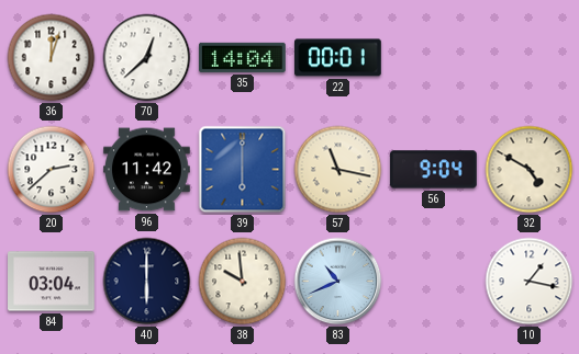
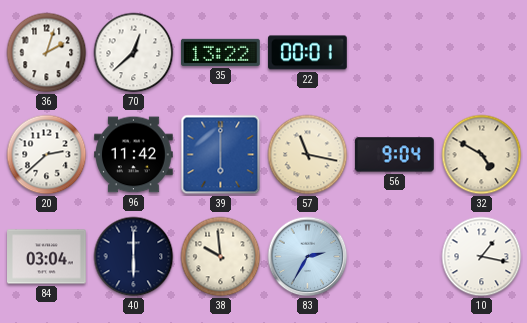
36: 12:03 -> 2:03 (47, 53)
35: 14:04 -> 13:22 (221, 52)
83: 10:41 -> 2:35 (308, 257)
